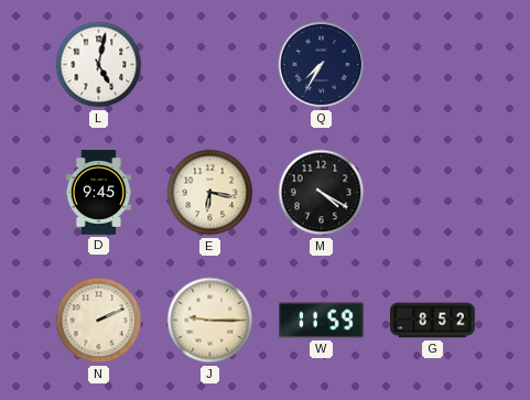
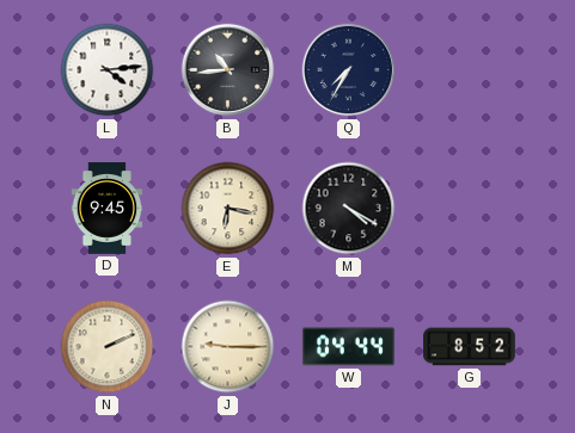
L: 5:02 -> 4:14 (108, 70)
B: none -> 10:44 (228, 70)
W: 11:59 -> 04:44 (349, 347)
